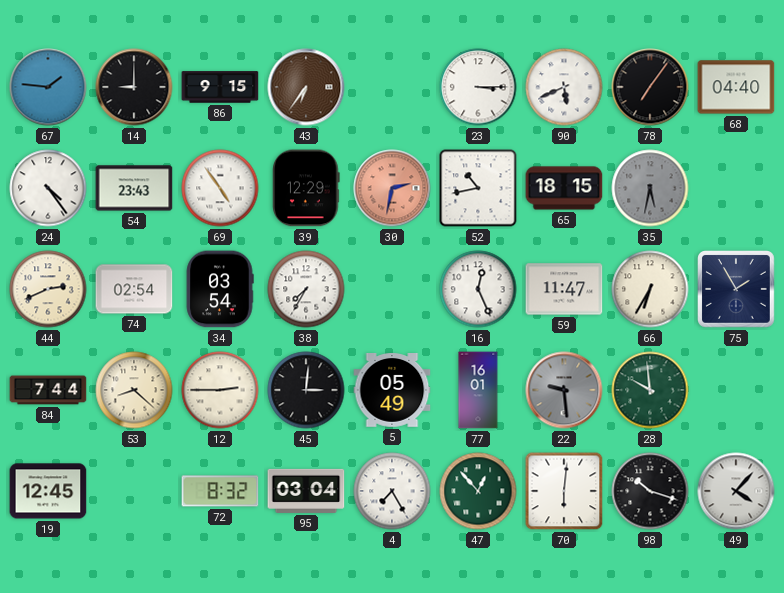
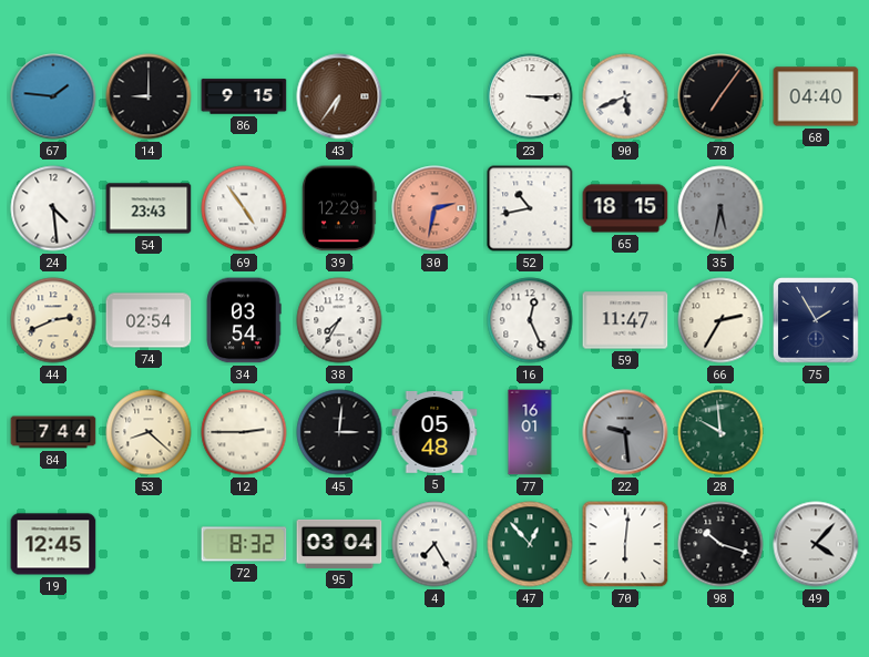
24: 4:24 -> 4:29 (53, 208)
66: 6:35 -> 2:35 (720, 320)
5: 05:49 -> 05:48 (434, 433)
